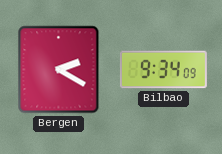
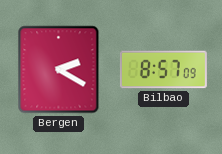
Bilbao: 9:34 -> 8:57 (163, 70)
